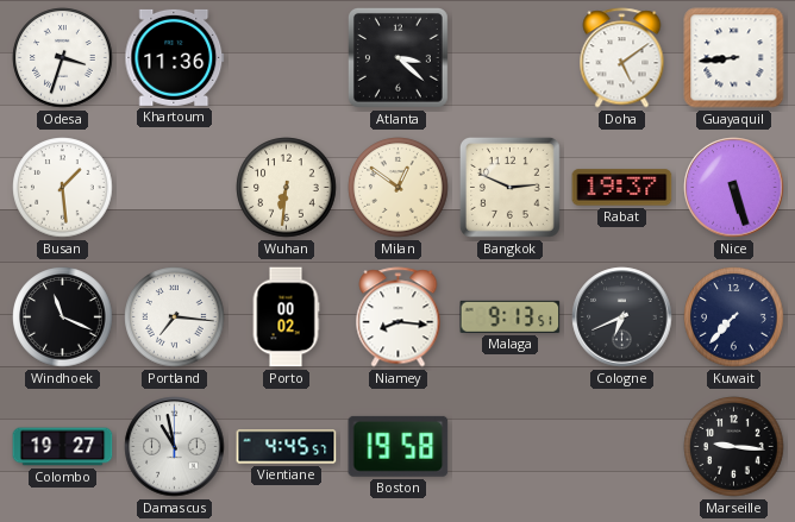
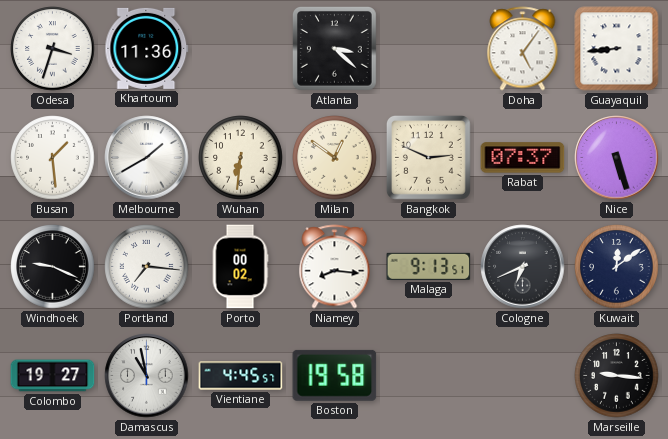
Doha: 5:09 -> 5:06 (523, 49)
Melbourne: none -> 1:40 (147, 158)
Rabat: 19:37 -> 07:37 (523, 158)
Windhoek: 11:19 -> 9:19 (53, 267)
Kuwait: 7:37 -> 12:09 (617, 267)
